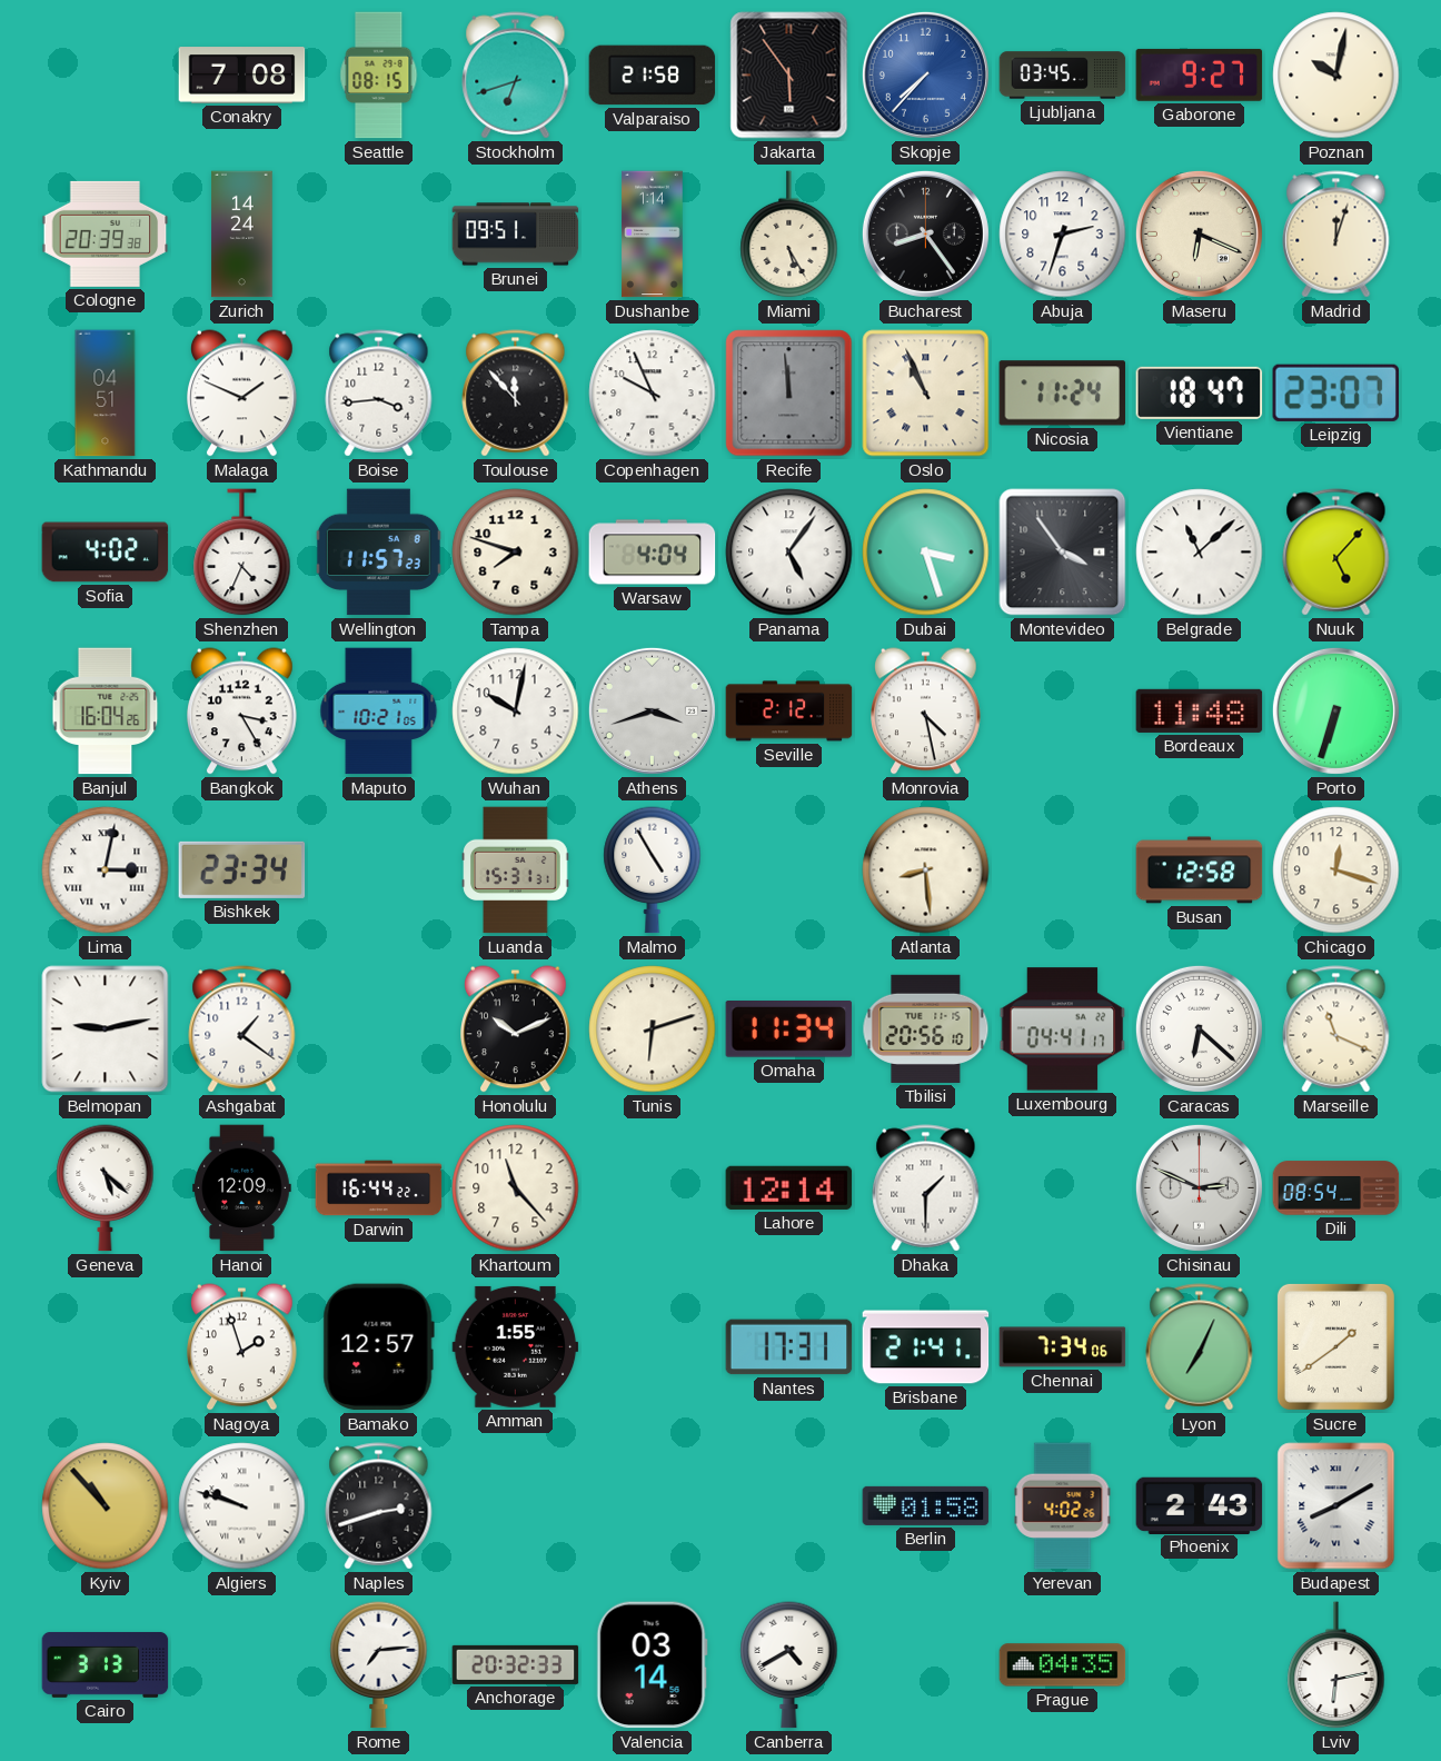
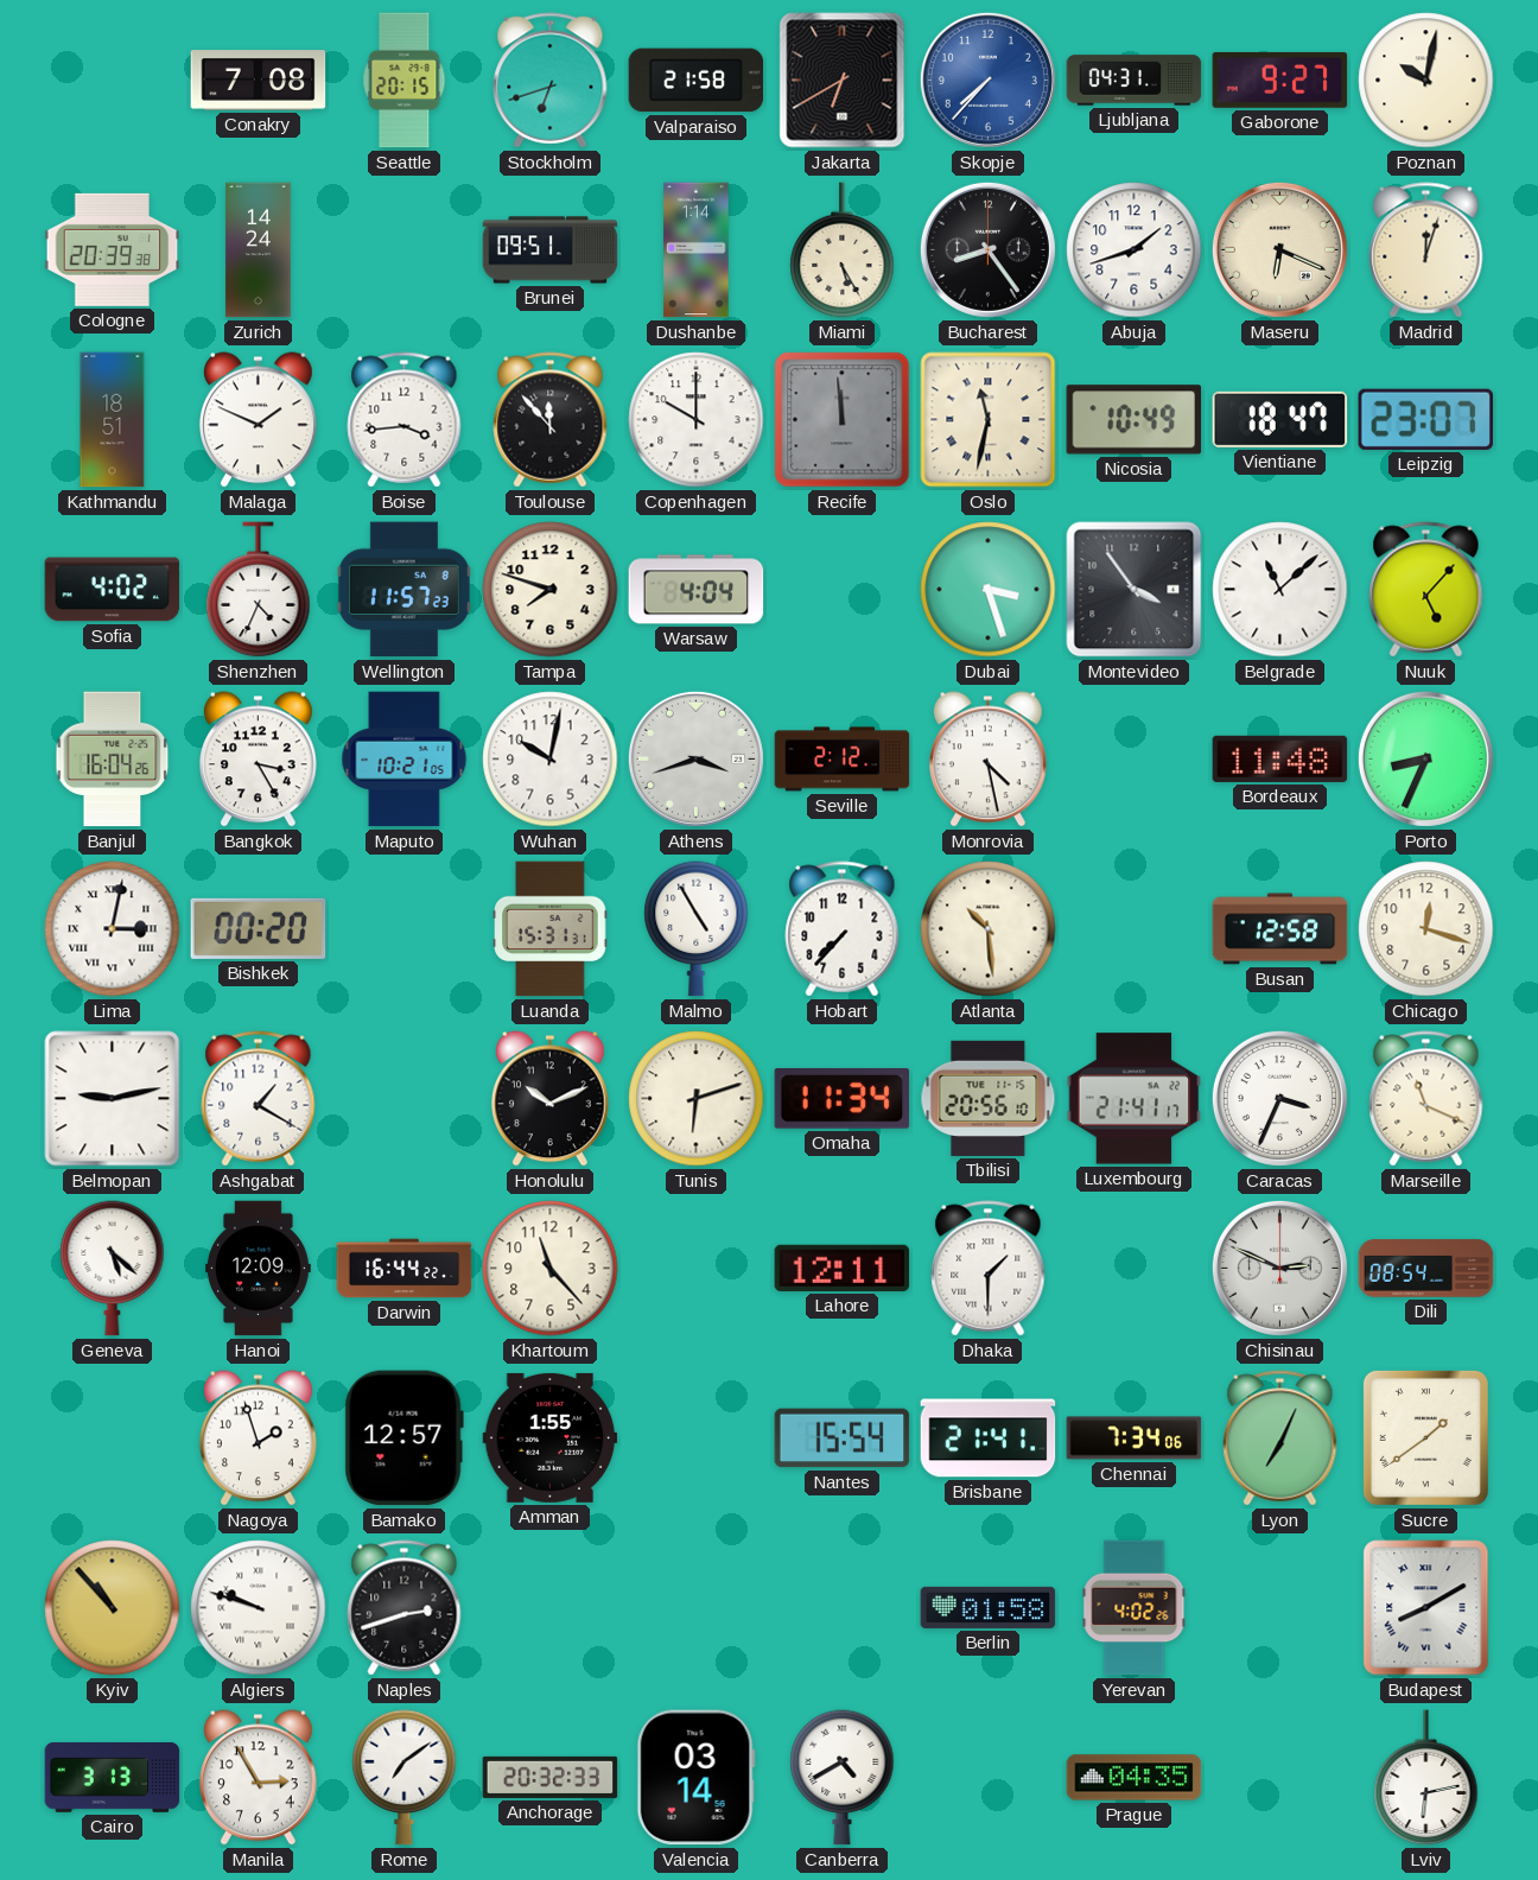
Seattle: 08:15 -> 20:15 (405, 81)
Jakarta: 5:54 -> 6:40 (843, 81)
Ljubljana: 03:45 -> 04:31 (1135, 81)
Abuja: 2:33 -> 1:42 (1135, 250)
Kathmandu: 04:51 -> 18:51 (113, 420)
Copenhagen: 9:56 -> 10:00 (697, 420)
Oslo: 10:56 -> 11:32 (989, 420)
Nicosia: 11:24 -> 10:49 (1135, 420)
Panama: 5:06 -> none (789, 553)
Porto: 6:33 -> 8:34 (1425, 758)
Bishkek: 23:34 -> 00:20 (259, 928)
Hobart: none -> 7:37 (843, 929)
Atlanta: 8:29 -> 10:29 (989, 929)
Ashgabat: 1:21 -> 1:20 (259, 1099)
Luxembourg: 04:41 -> 21:41 (1135, 1099)
Caracas: 6:22 -> 3:34 (1279, 1098)
Lahore: 12:14 -> 12:11 (843, 1268)
Nantes: 17:31 -> 15:54 (843, 1438)
Phoenix: 2:43 -> none (1200, 1505)
Manila: none -> 2:55 (259, 1778)
Rome: 7:14 -> 7:09 (405, 1778)
